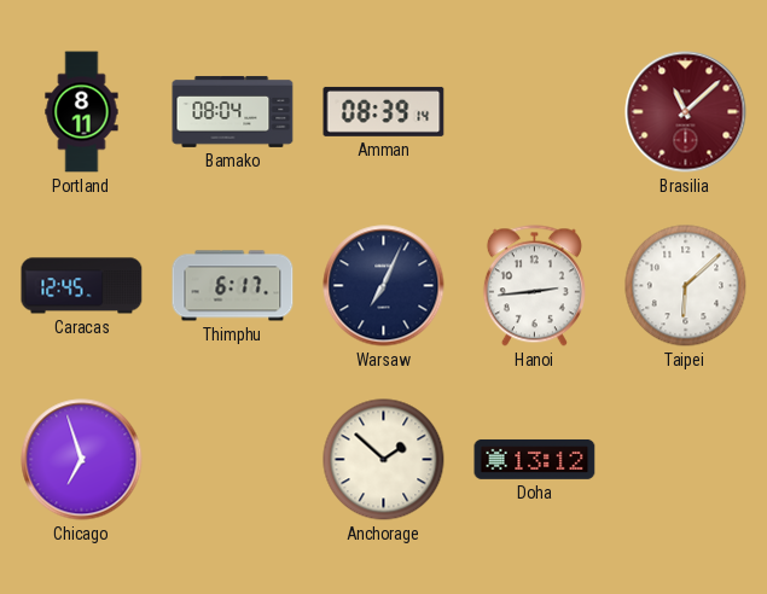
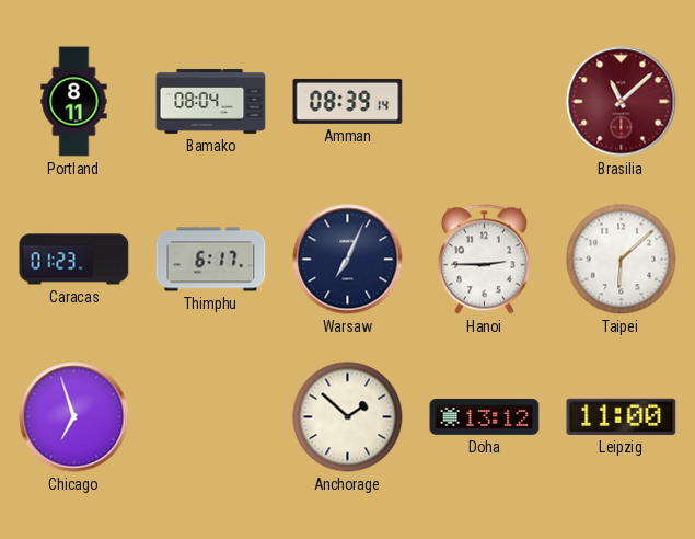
Caracas: 12:45 -> 01:23 (74, 260)
Hanoi: 2:44 -> 2:45 (484, 260)
Leipzig: none -> 11:00 (622, 416)
